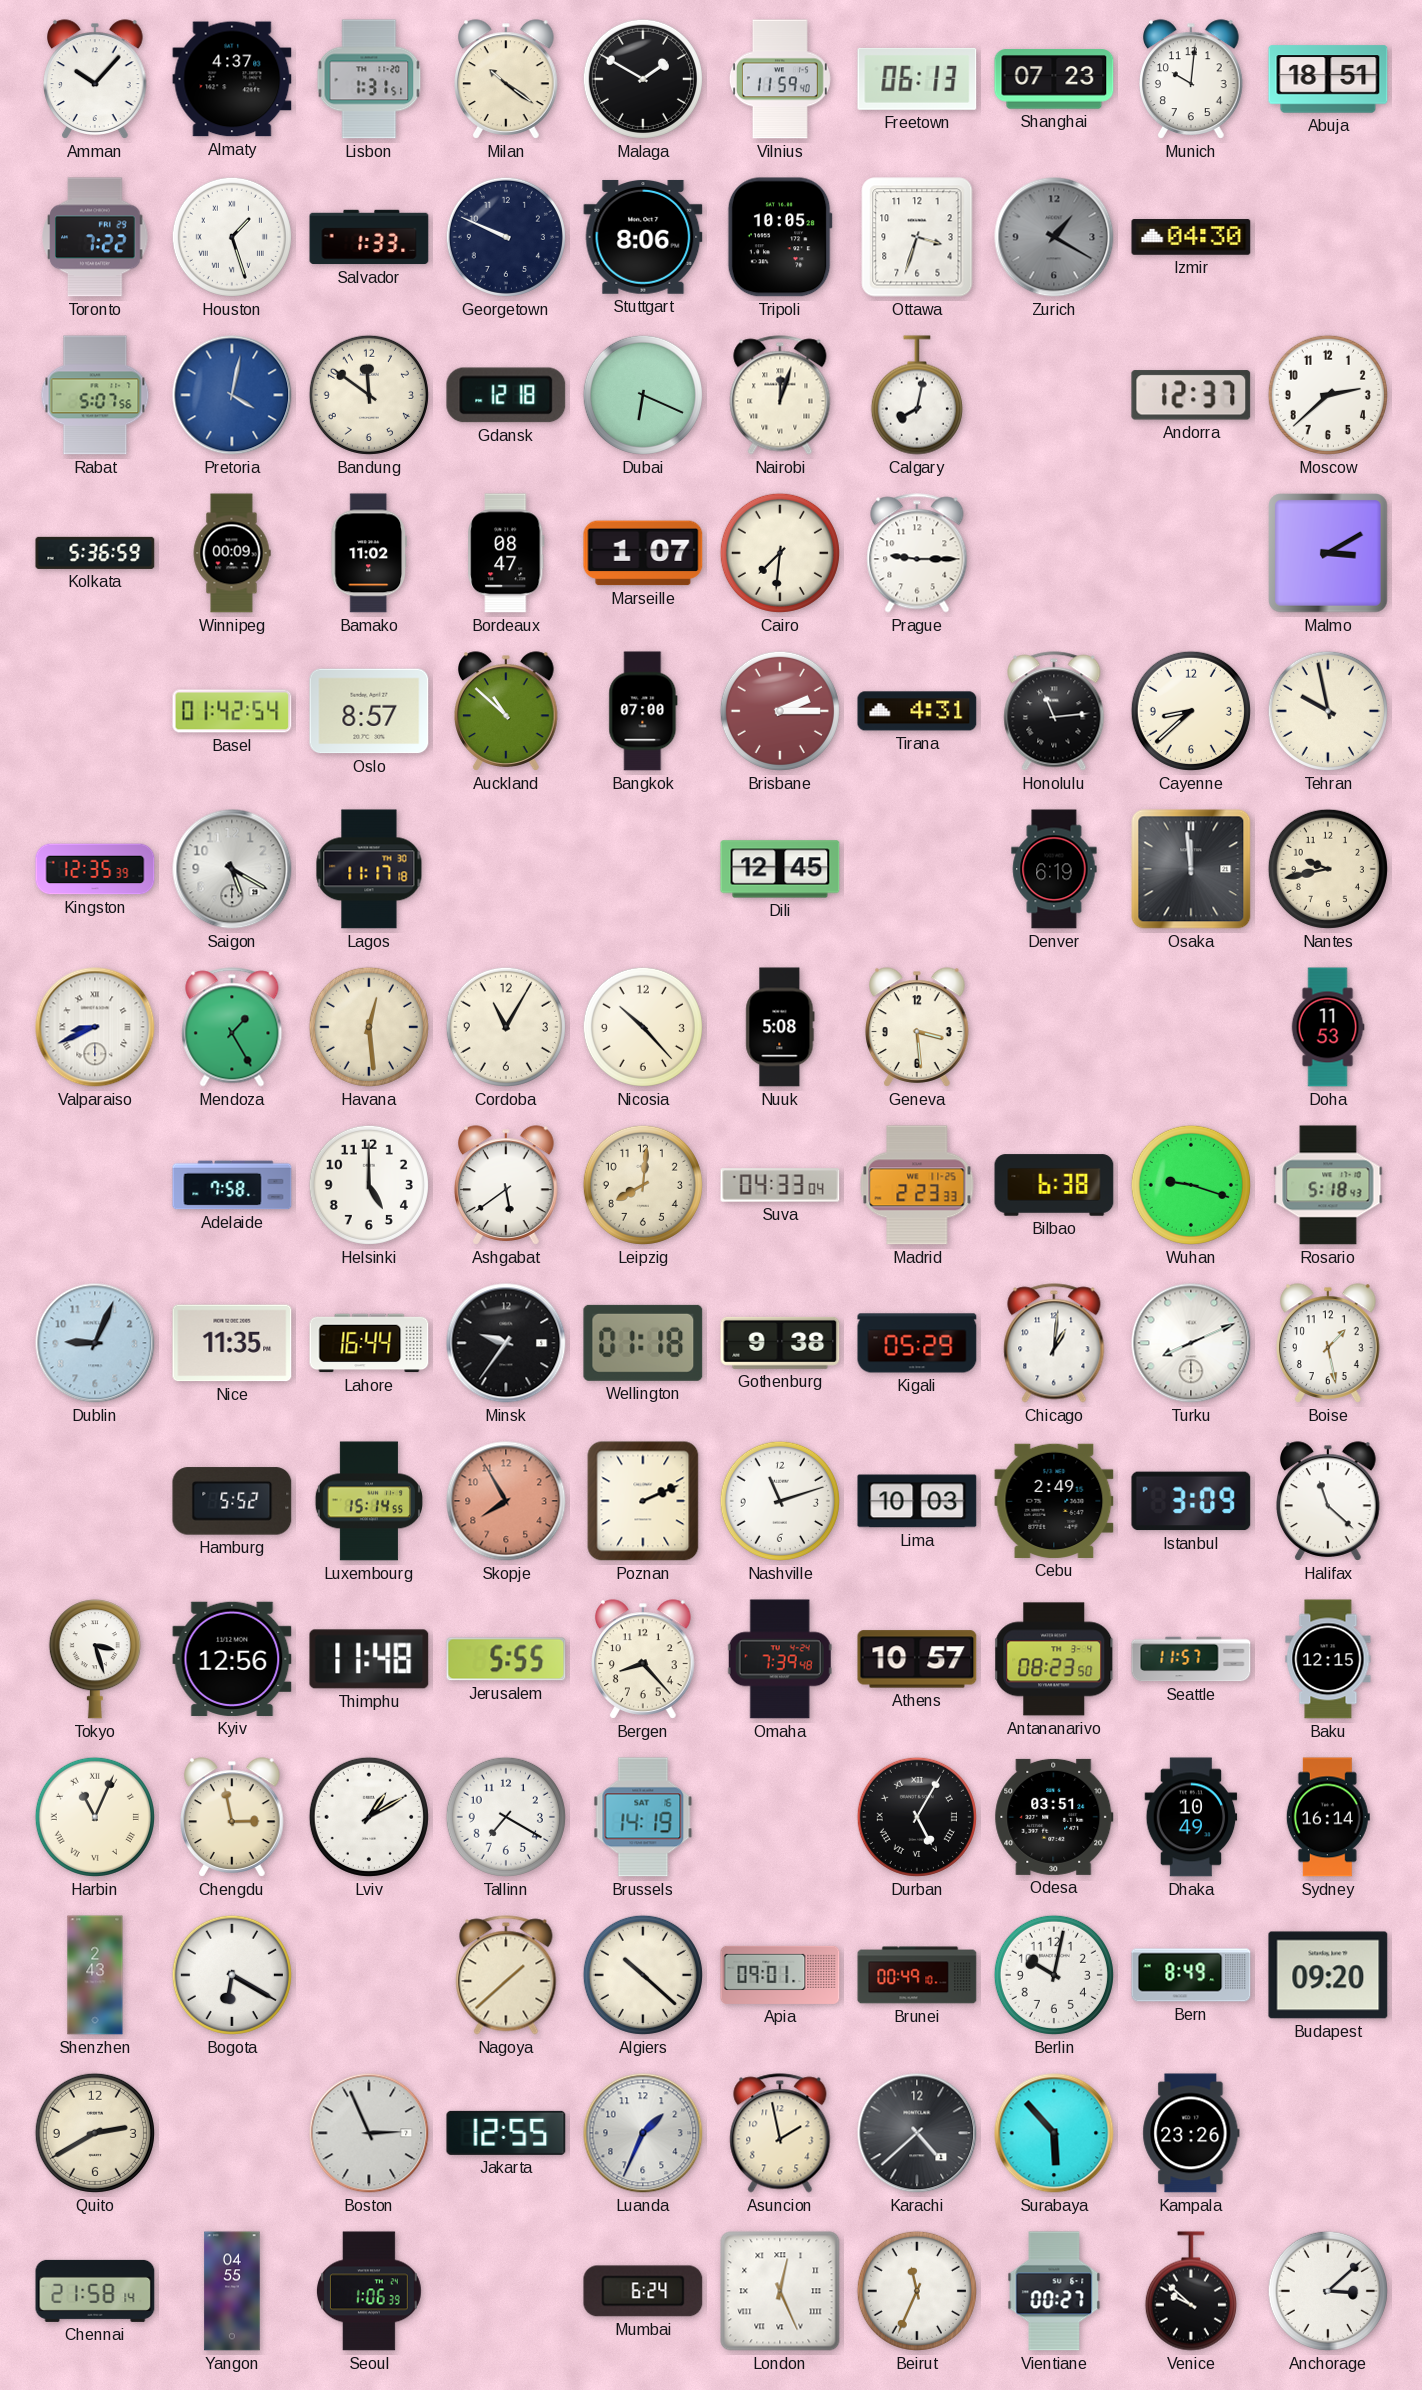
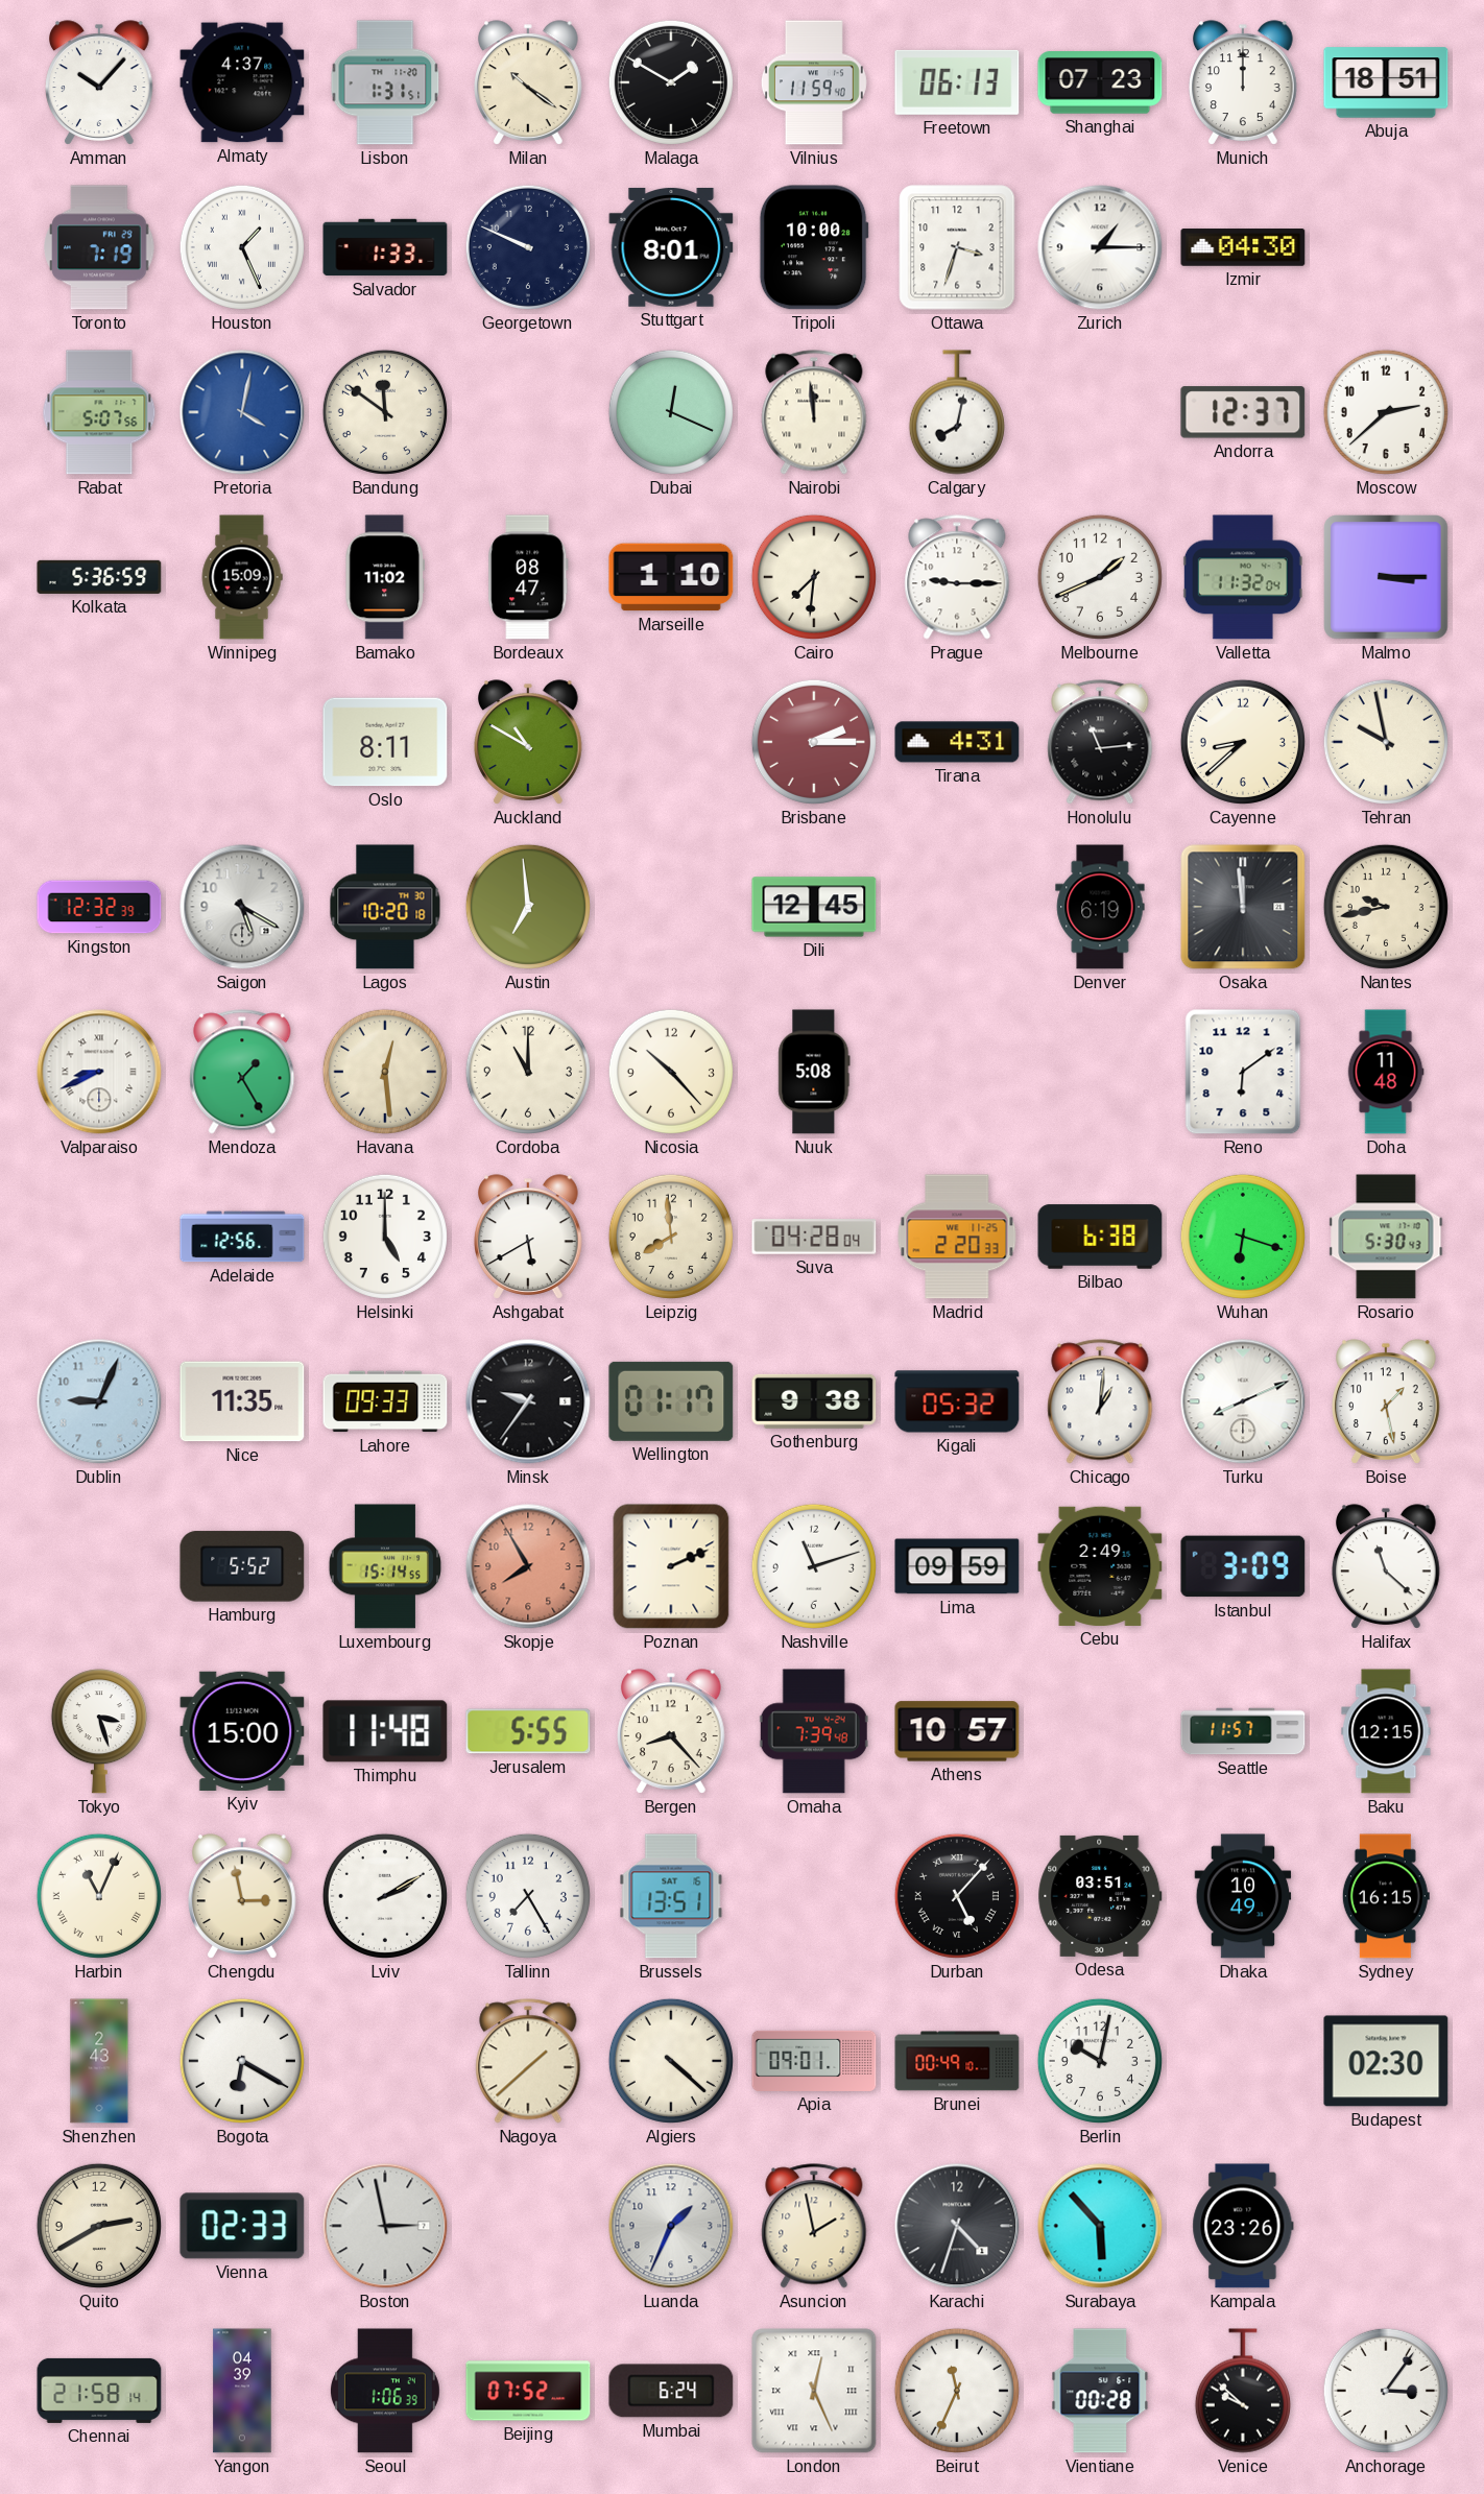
Munich: 10:01 -> 12:00 (1244, 82)
Toronto: 7:22 -> 7:19 (99, 247)
Houston: 1:27 -> 1:26 (242, 247)
Stuttgart: 8:06 -> 8:01 (671, 247)
Tripoli: 10:05 -> 10:00 (814, 247)
Zurich: 1:20 -> 1:15 (1100, 247)
Zurich dial: grey -> white (1100, 247)
Gdansk: 12:18 -> none (506, 395)
Dubai: 6:19 -> 12:19 (671, 412)
Nairobi: 12:03 -> 11:59 (814, 412)
Winnipeg: 00:09 -> 15:09 (242, 577)
Marseille: 1:07 -> 1:10 (671, 577)
Melbourne: none -> 1:41 (1100, 577)
Valletta: none -> 11:32 (1243, 577)
Malmo: 3:10 -> 3:15 (1386, 577)
Basel: 01:42 -> none (232, 711)
Oslo: 8:57 -> 8:11 (385, 742)
Auckland: 10:52 -> 10:50 (529, 742)
Bangkok: 07:00 -> none (643, 711)
Kingston: 12:35 -> 12:32 (99, 907)
Lagos: 11:17 -> 10:20 (385, 907)
Austin: none -> 6:59 (528, 907)
Cordoba: 11:05 -> 11:00 (528, 1072)
Geneva: 3:29 -> none (918, 1027)
Reno: none -> 6:09 (1243, 1072)
Doha: 11:53 -> 11:48 (1386, 1072)
Adelaide: 7:58 -> 12:56 (242, 1237)
Ashgabat: 5:39 -> 5:40 (529, 1237)
Leipzig: 8:01 -> 7:59 (671, 1237)
Suva: 04:33 -> 04:28 (814, 1237)
Madrid: 2:23 -> 2:20 (957, 1237)
Wuhan: 9:18 -> 6:18 (1243, 1237)
Rosario: 5:18 -> 5:30 (1386, 1237)
Lahore: 16:44 -> 09:33 (385, 1401)
Wellington: 01:18 -> 01:17 (671, 1401)
Kigali: 05:29 -> 05:32 (957, 1401)
Lima: 10:03 -> 09:59 (957, 1566)
Kyiv: 12:56 -> 15:00 (242, 1731)
Antananarivo: 08:23 -> none (1055, 1659)
Lviv: 1:10 -> 2:10 (385, 1896)
Tallinn: 7:20 -> 7:25 (528, 1896)
Brussels: 14:19 -> 13:51 (671, 1896)
Durban: 5:05 -> 5:07 (957, 1896)
Sydney: 16:14 -> 16:15 (1386, 1896)
Algiers: 10:22 -> 4:22 (671, 2061)
Bern: 8:49 -> none (1191, 1975)
Budapest: 09:20 -> 02:30 (1386, 2061)
Vienna: none -> 02:33 (242, 2226)
Boston: 2:56 -> 2:58 (385, 2226)
Jakarta: 12:55 -> none (506, 2133)
Karachi: 4:38 -> 4:33 (957, 2226)
Yangon: 04:55 -> 04:39 (242, 2391)
Beijing: none -> 07:52 (528, 2391)
Vientiane: 00:27 -> 00:28 (1100, 2391)
Anchorage: 3:08 -> 3:06 (1386, 2391)
